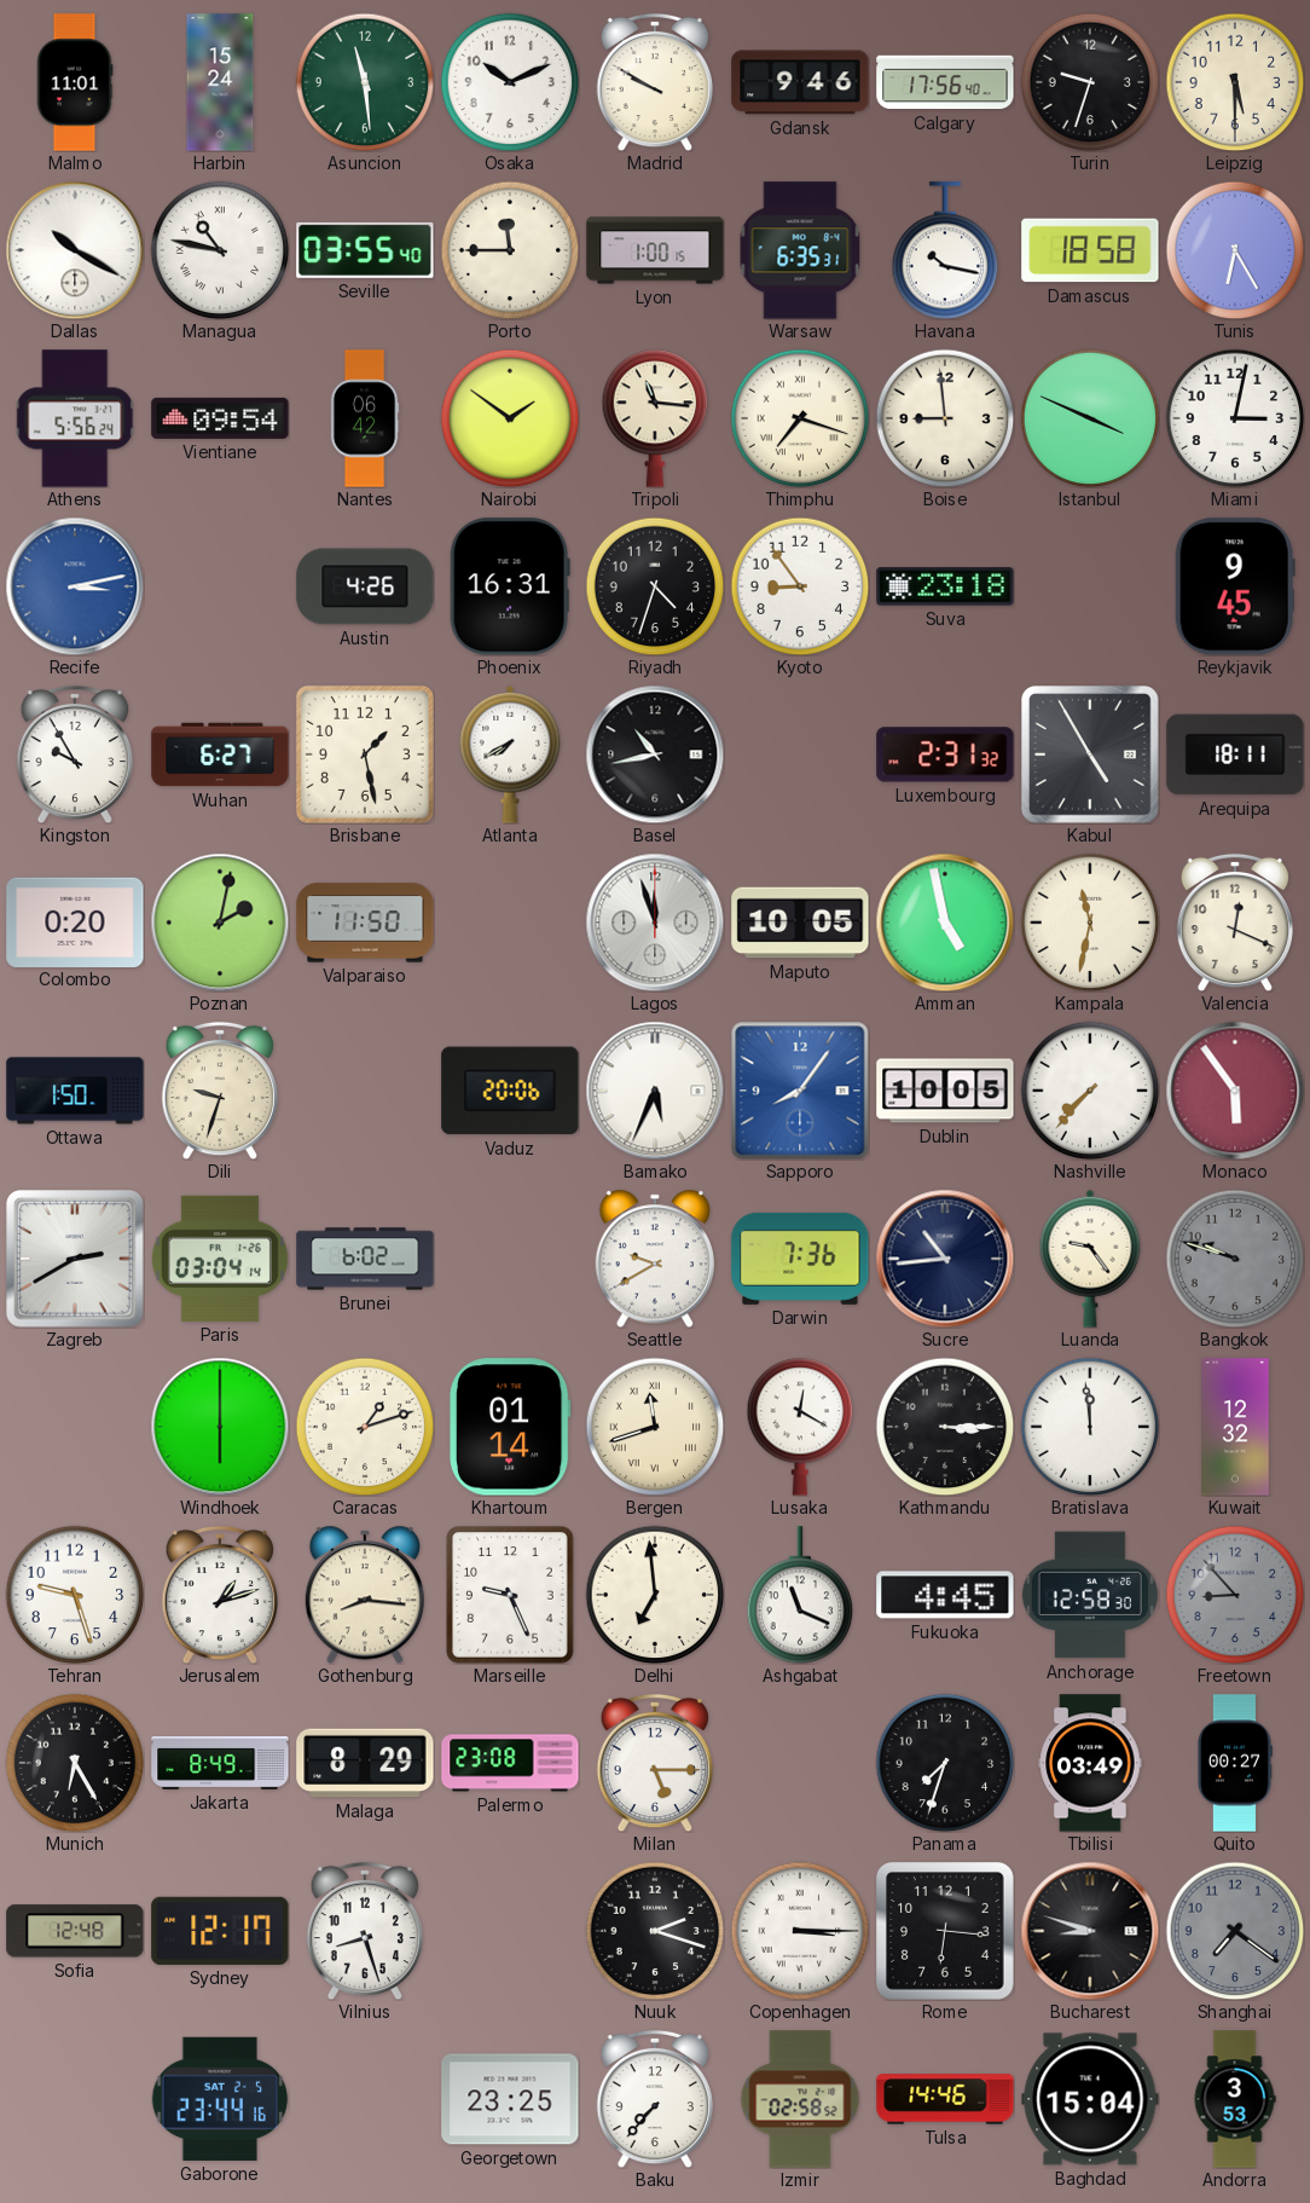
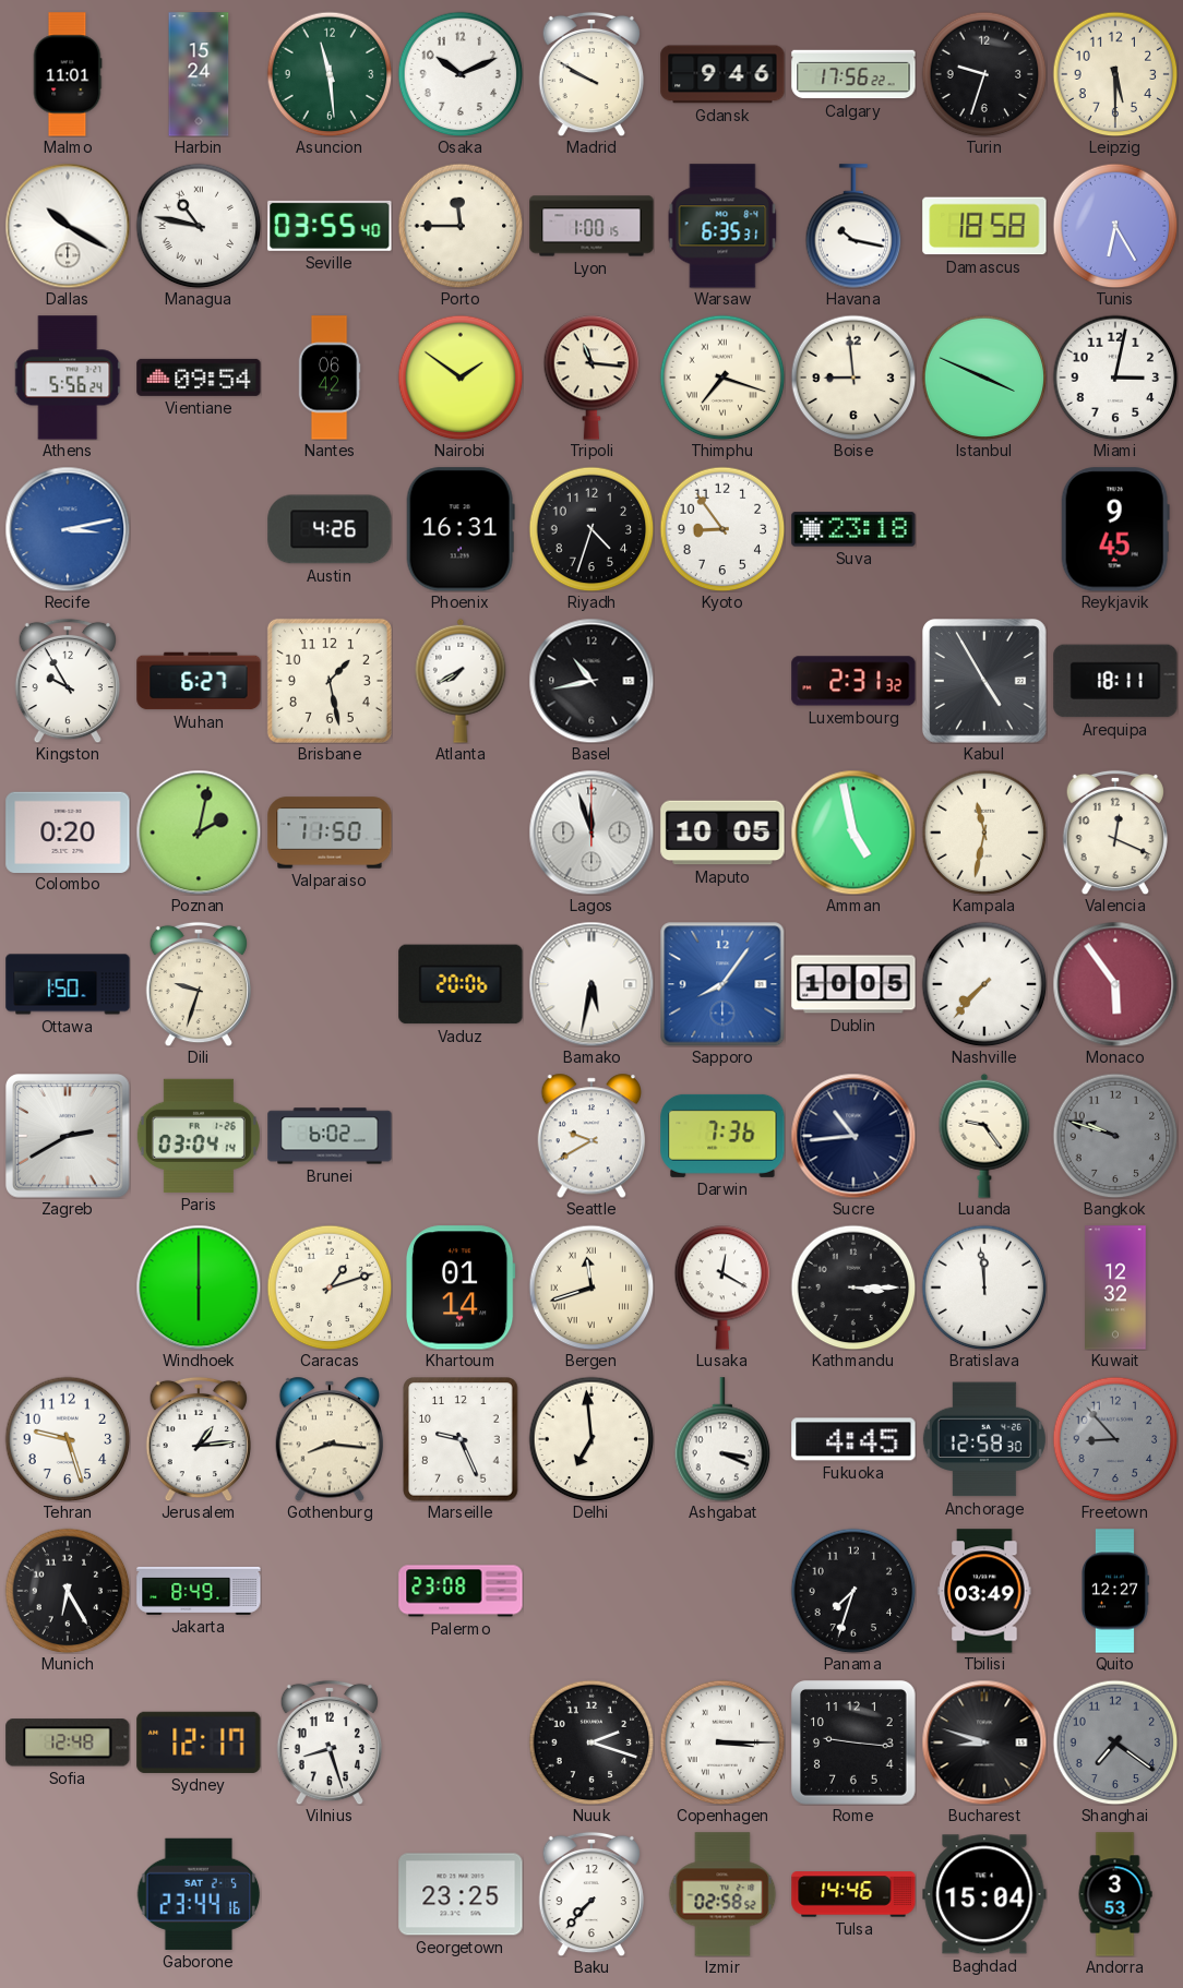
Calgary: 17:56:40 -> 17:56:22 (853, 74)
Bamako: 5:34 -> 5:32 (591, 984)
Jerusalem: 1:12 -> 1:14 (198, 1439)
Ashgabat: 11:19 -> 3:19 (722, 1439)
Malaga: 8:29 -> none (365, 1763)
Milan: 5:15 -> none (654, 1763)
Quito: 00:27 -> 12:27 (1115, 1591)
Rome: 6:16 -> 9:16 (855, 1744)
